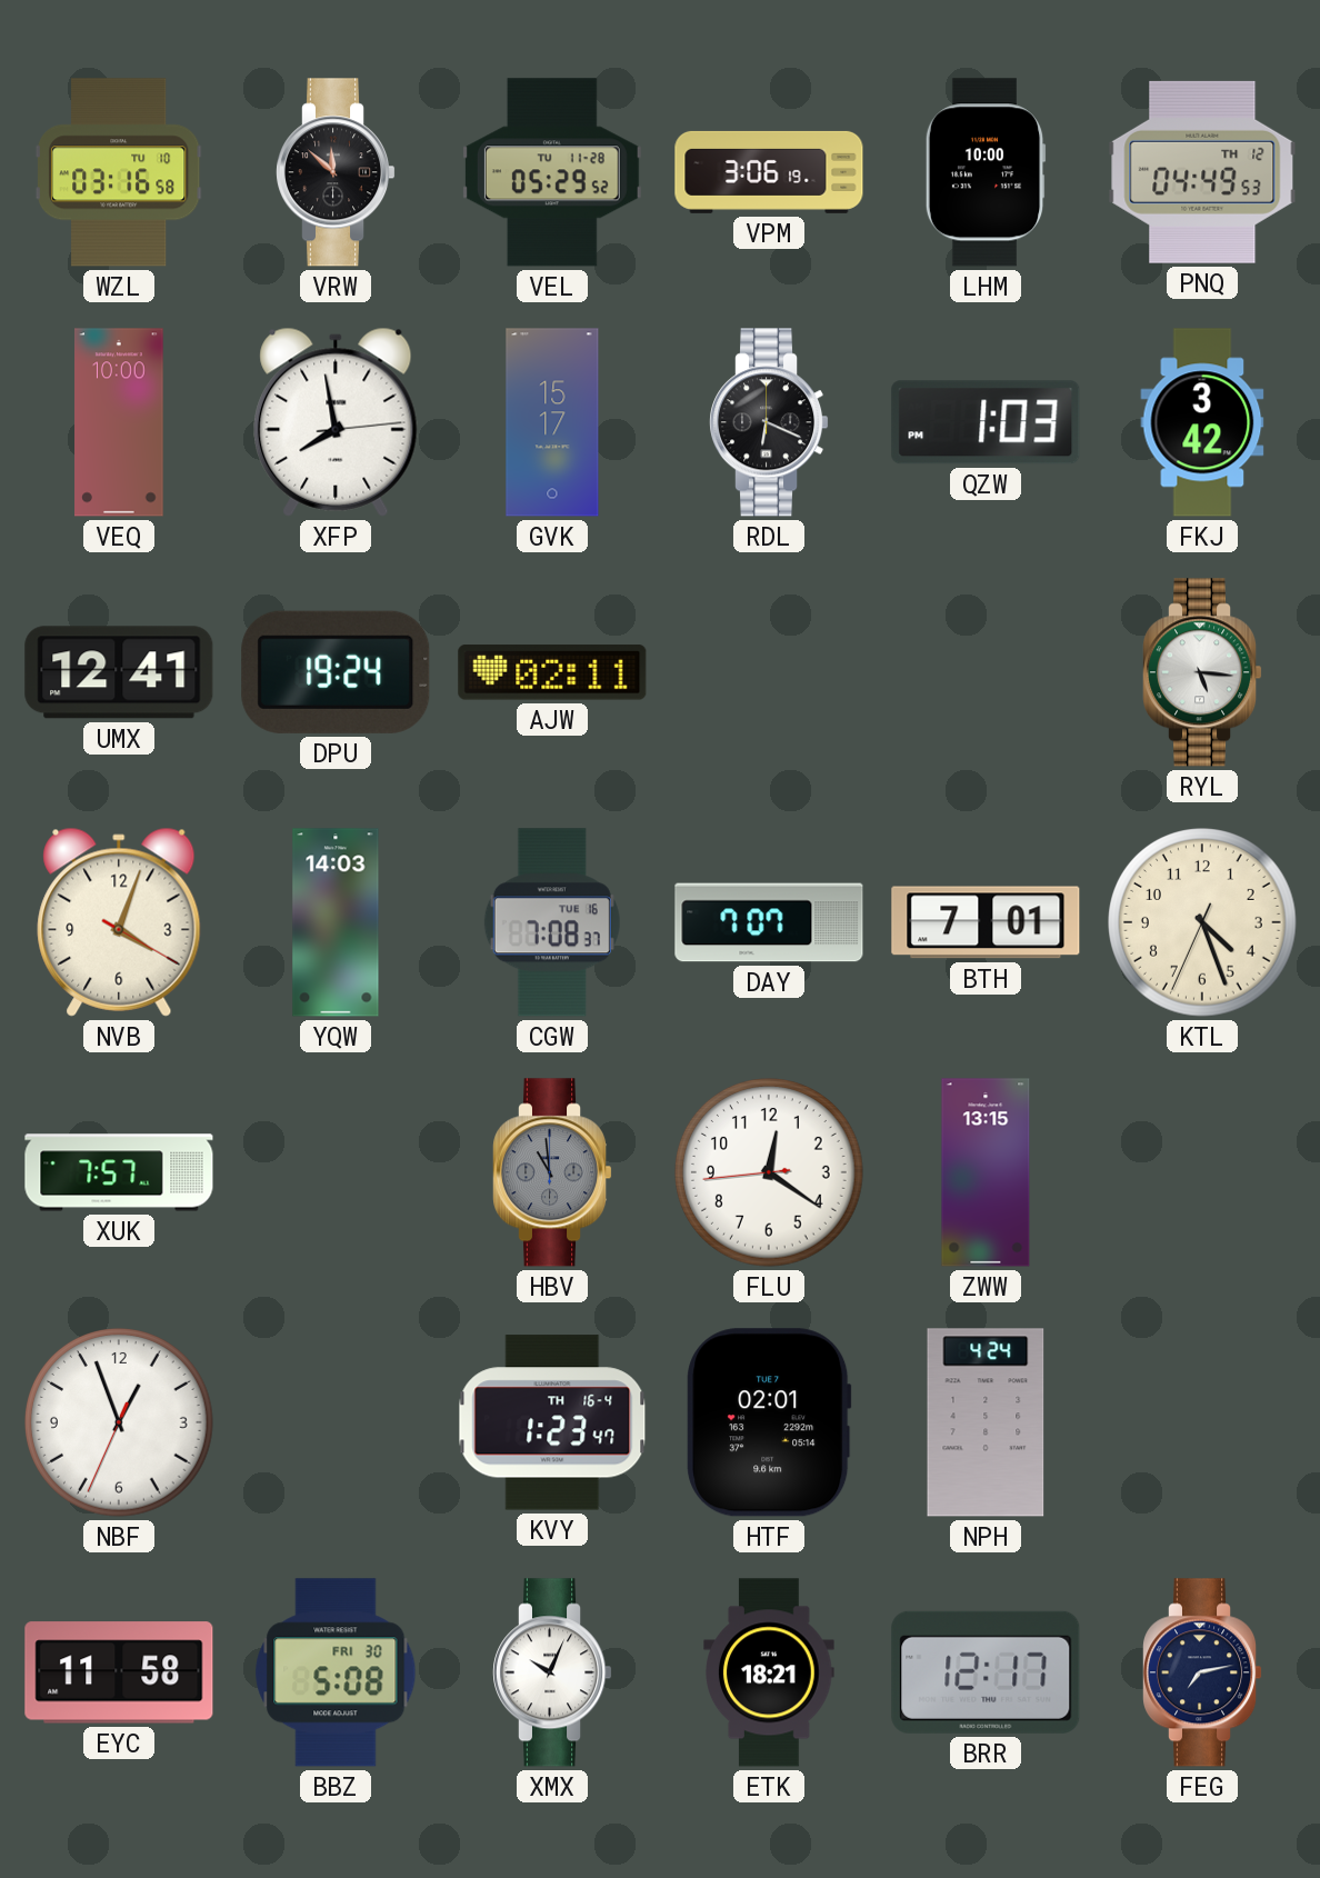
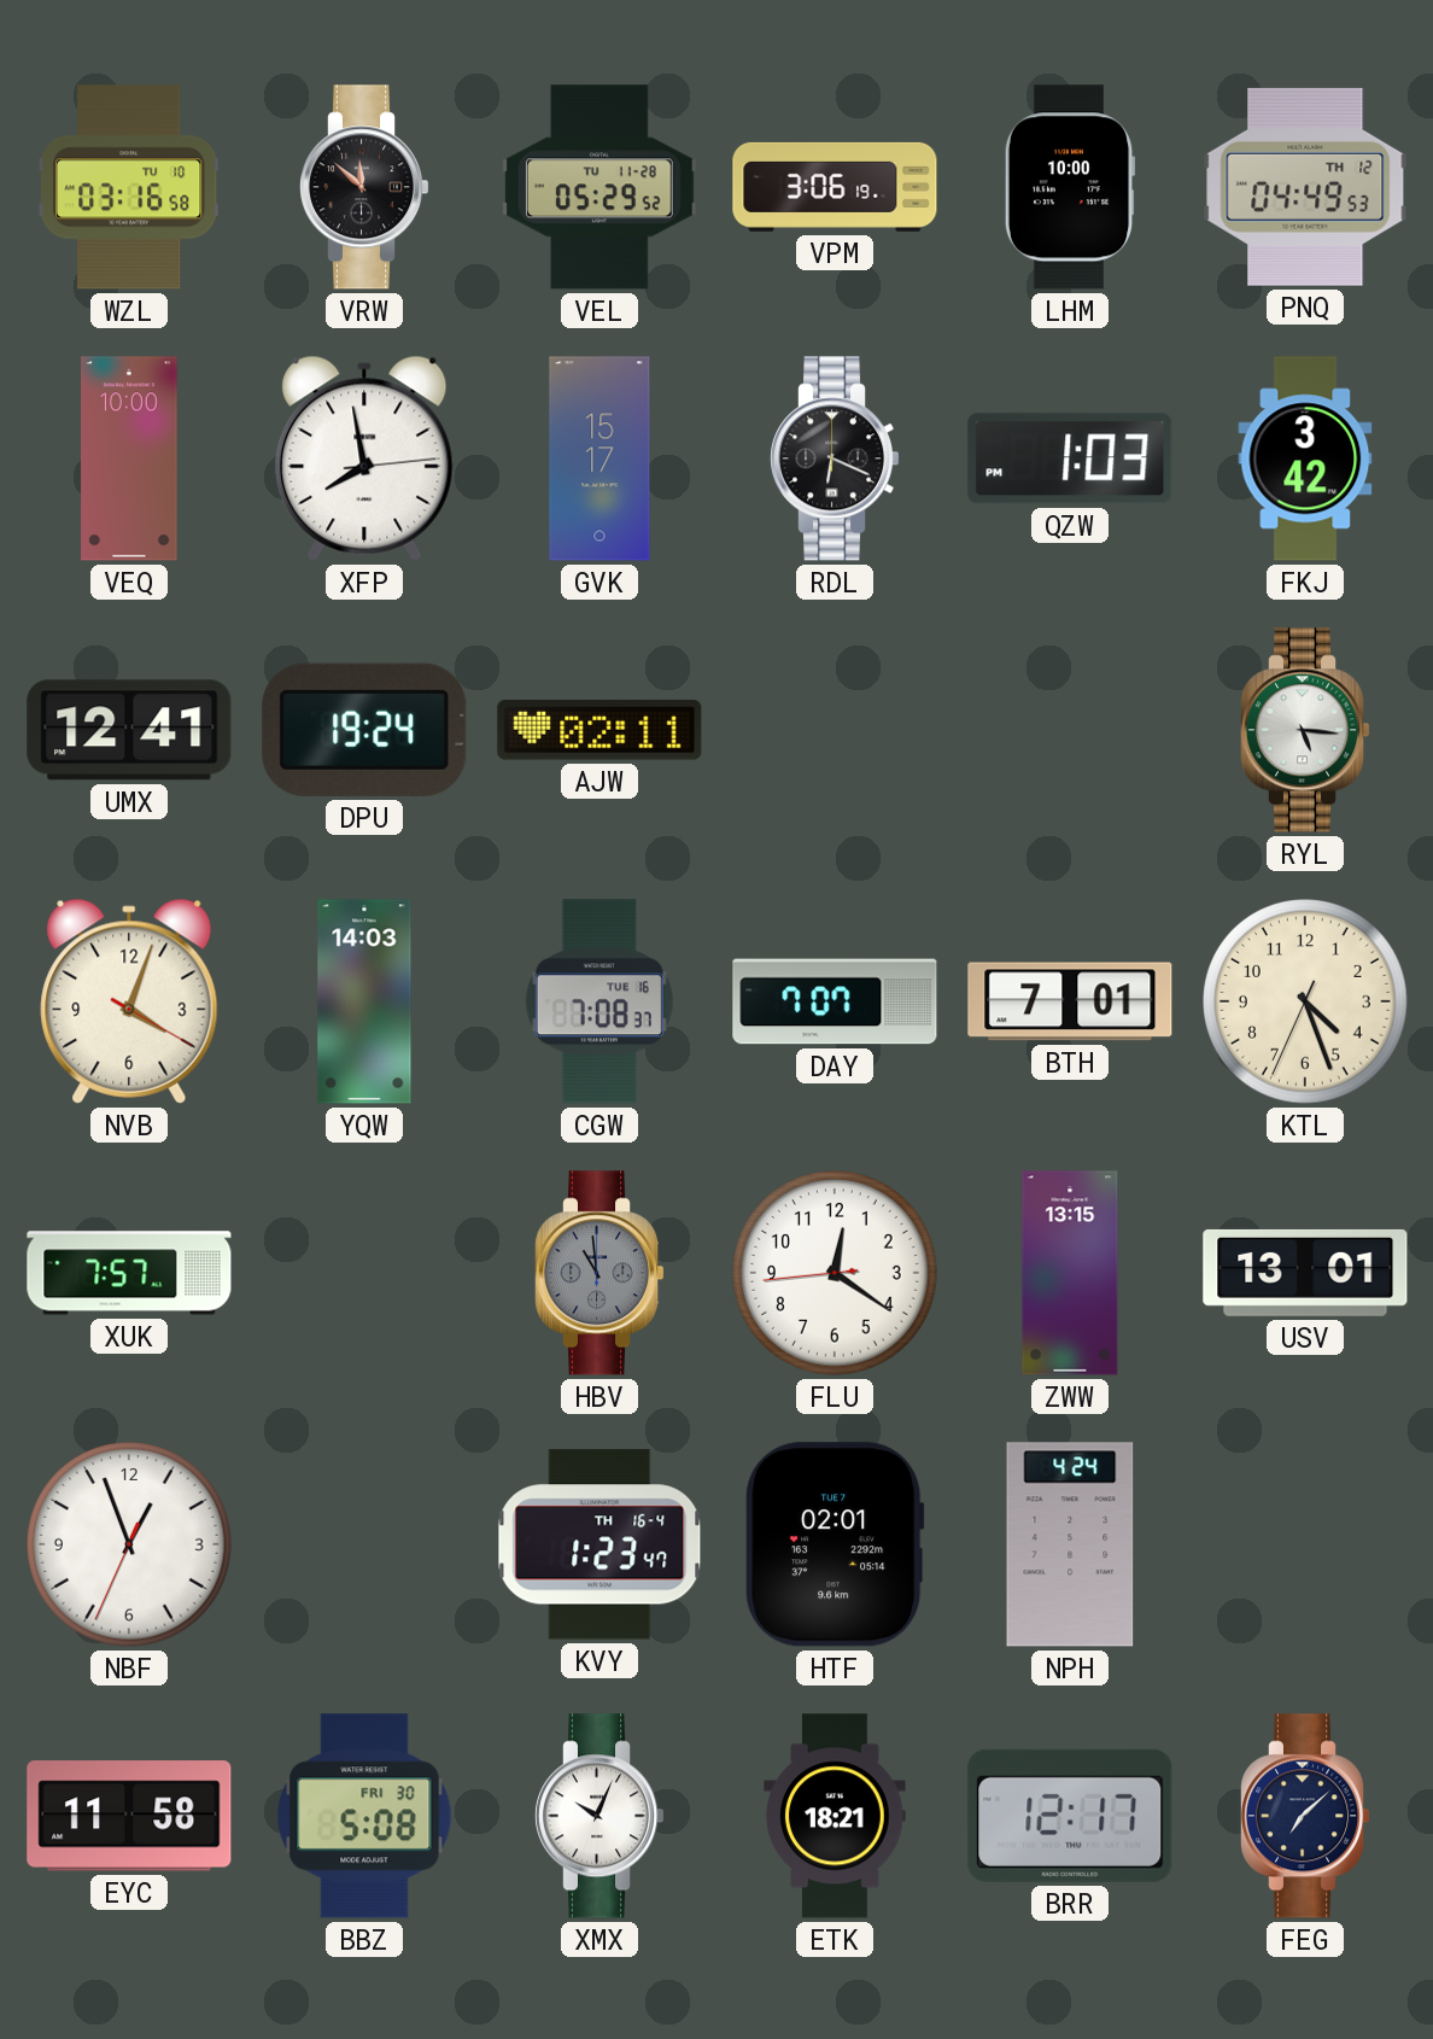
USV: none -> 13:01 (1305, 1273)
FEG: 7:13 -> 7:08 (1306, 1816)
